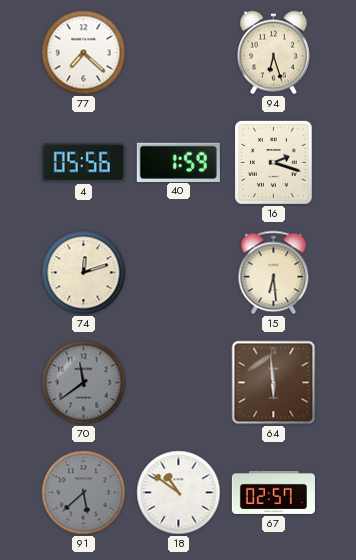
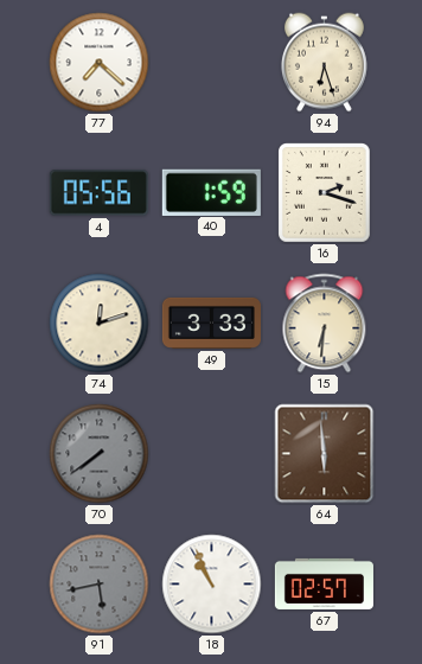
49: none -> 3:33 (211, 323)
15: 6:29 -> 6:31 (325, 324)
70: 11:39 -> 7:39 (100, 454)
91: 5:38 -> 5:43 (100, 585)
18: 10:51 -> 10:56 (212, 585)
